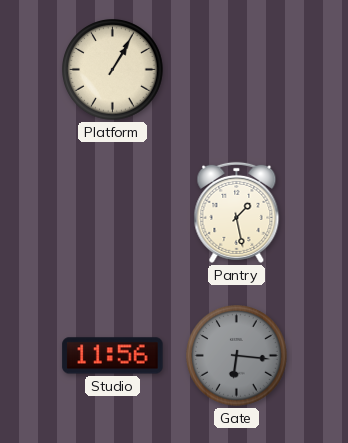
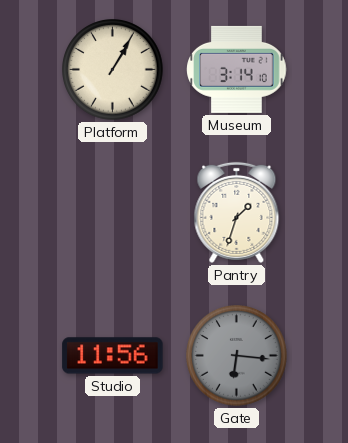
Museum: none -> 3:14 (237, 69)
Pantry: 1:28 -> 1:33 (237, 212)
